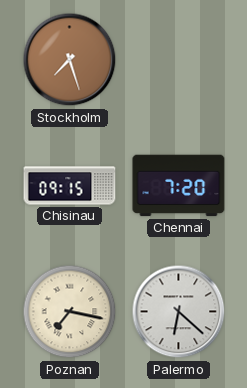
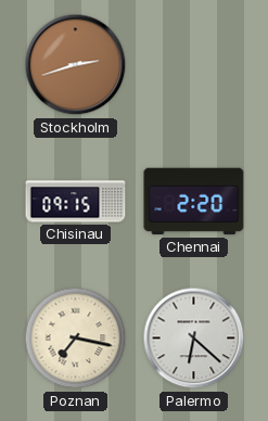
Stockholm: 7:27 -> 2:42 (76, 65)
Chennai: 7:20 -> 2:20 (194, 202)
